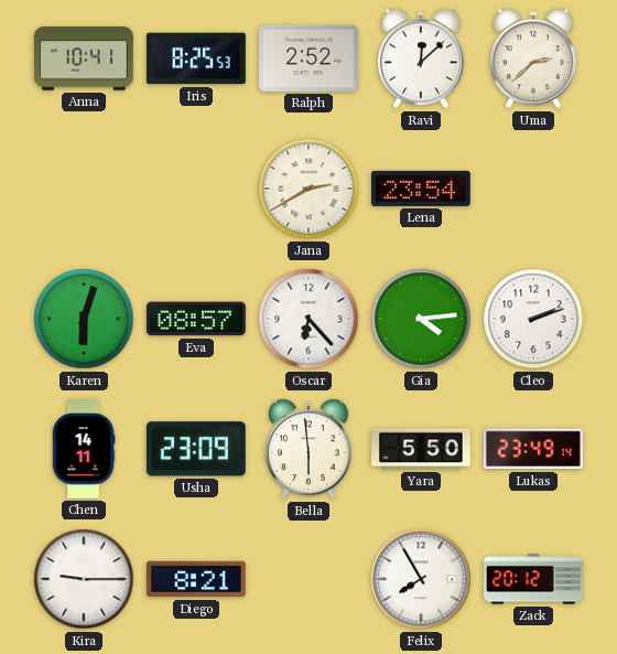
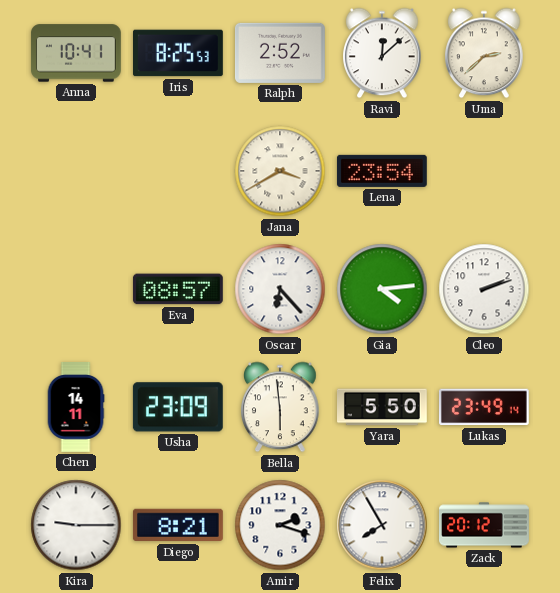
Jana: 2:40 -> 3:40 (280, 171)
Karen: 6:03 -> none (84, 319)
Amir: none -> 2:18 (280, 525)
